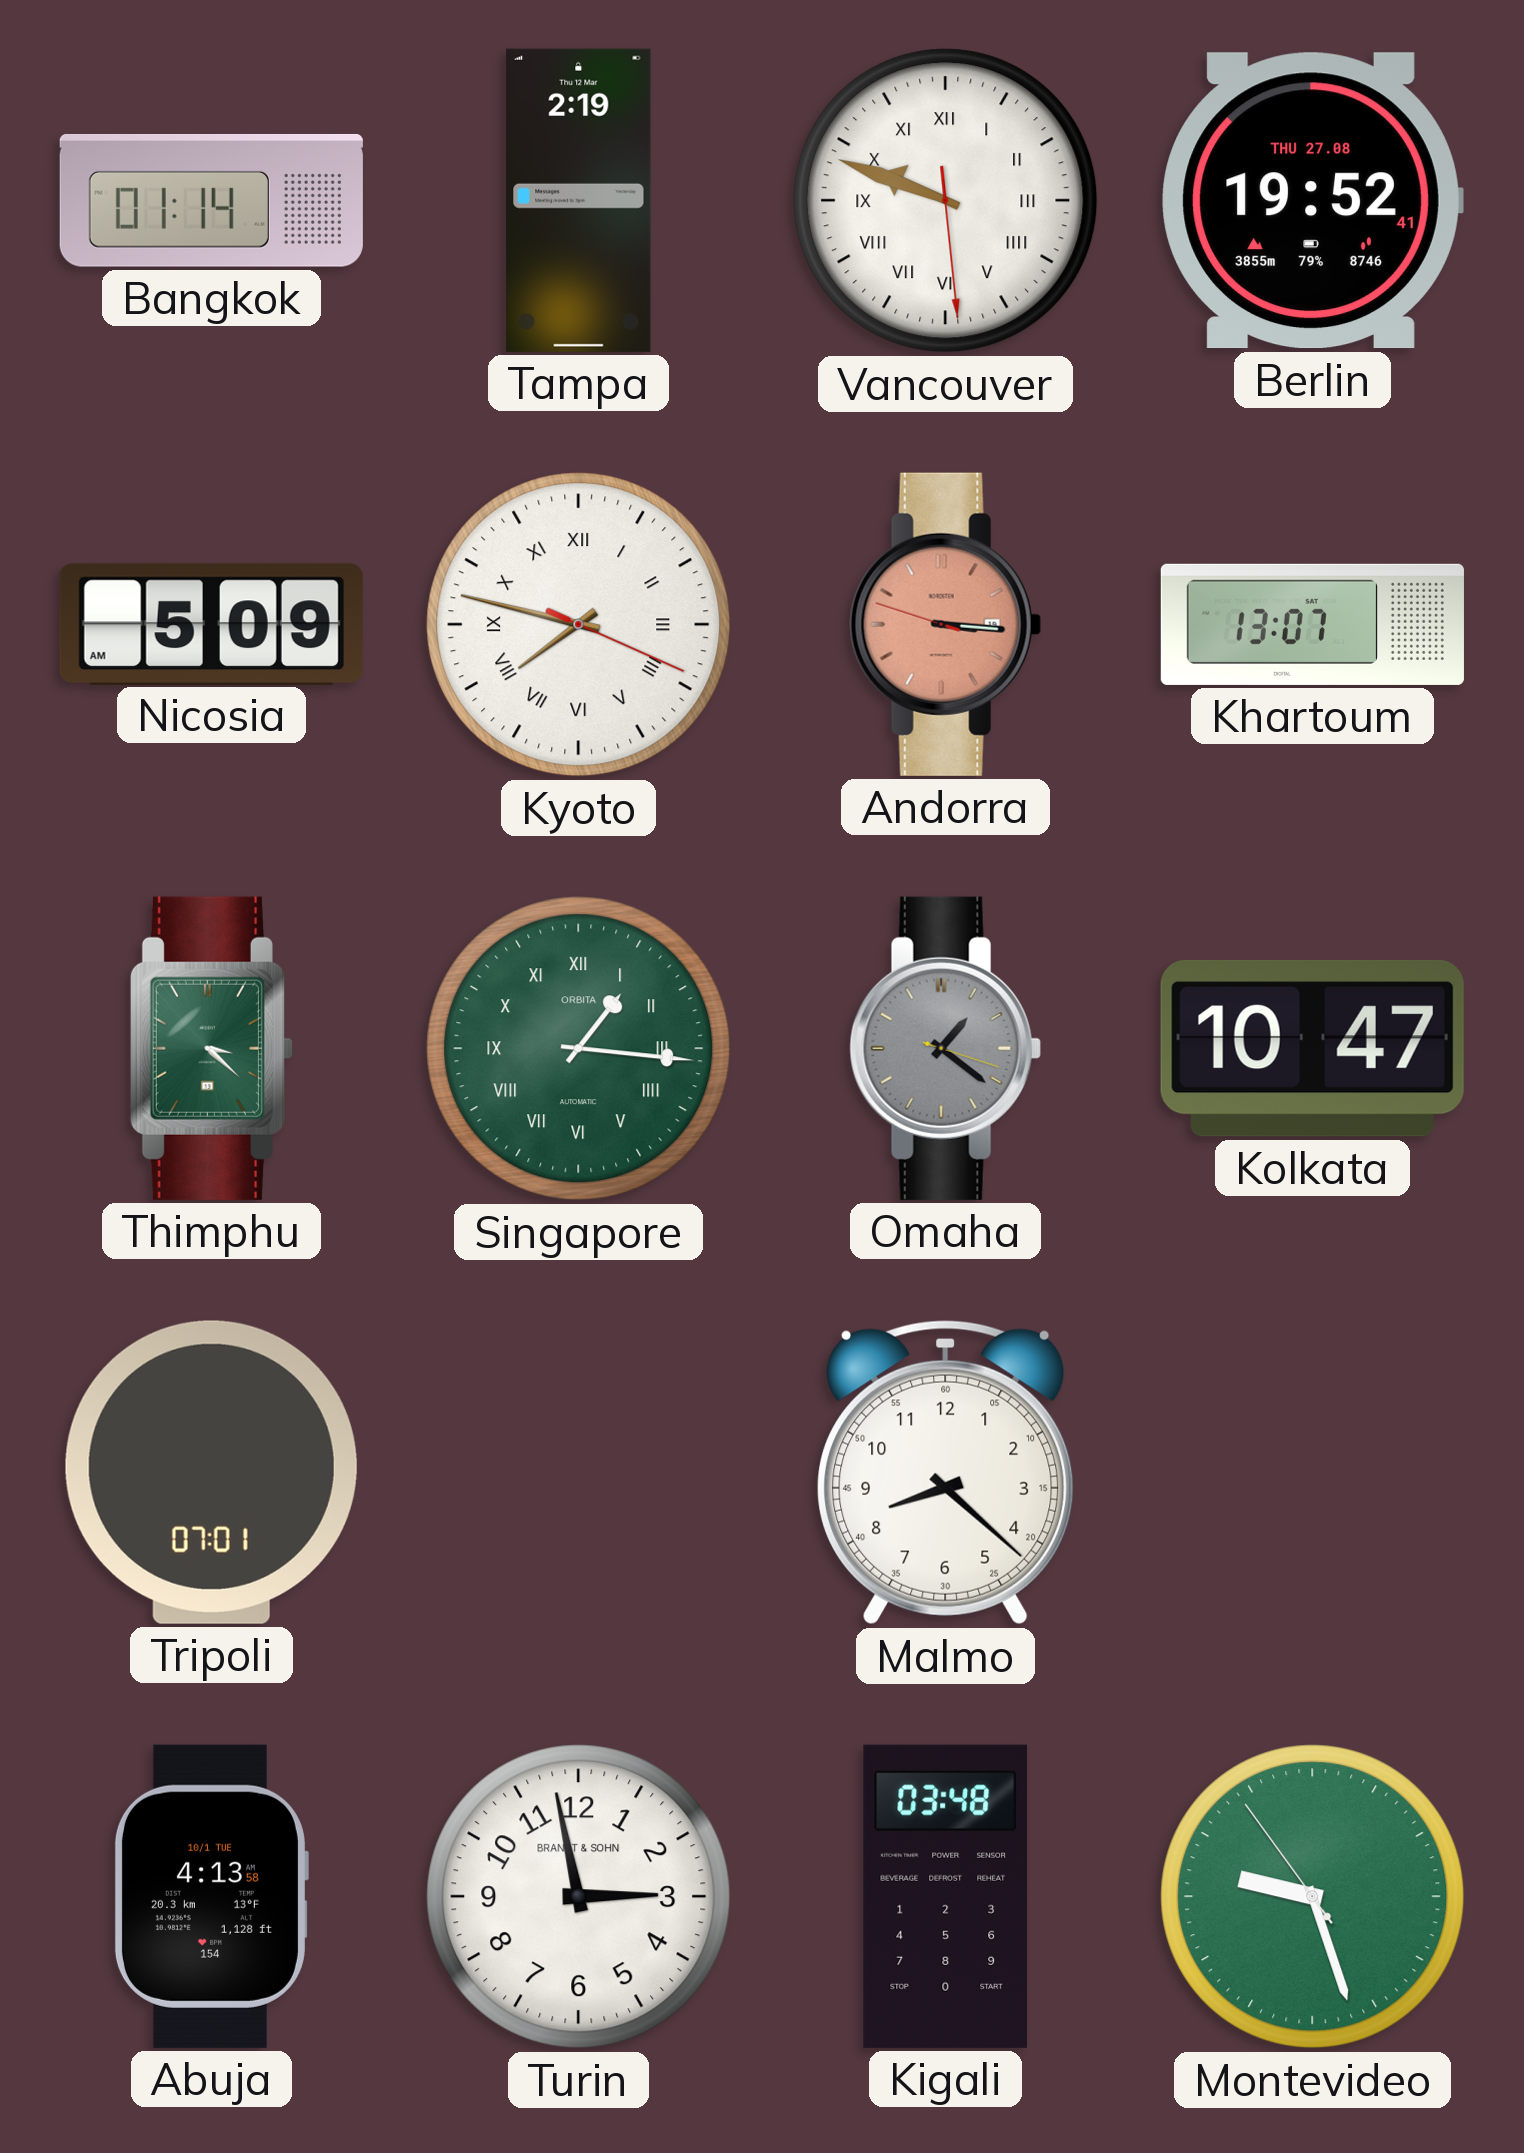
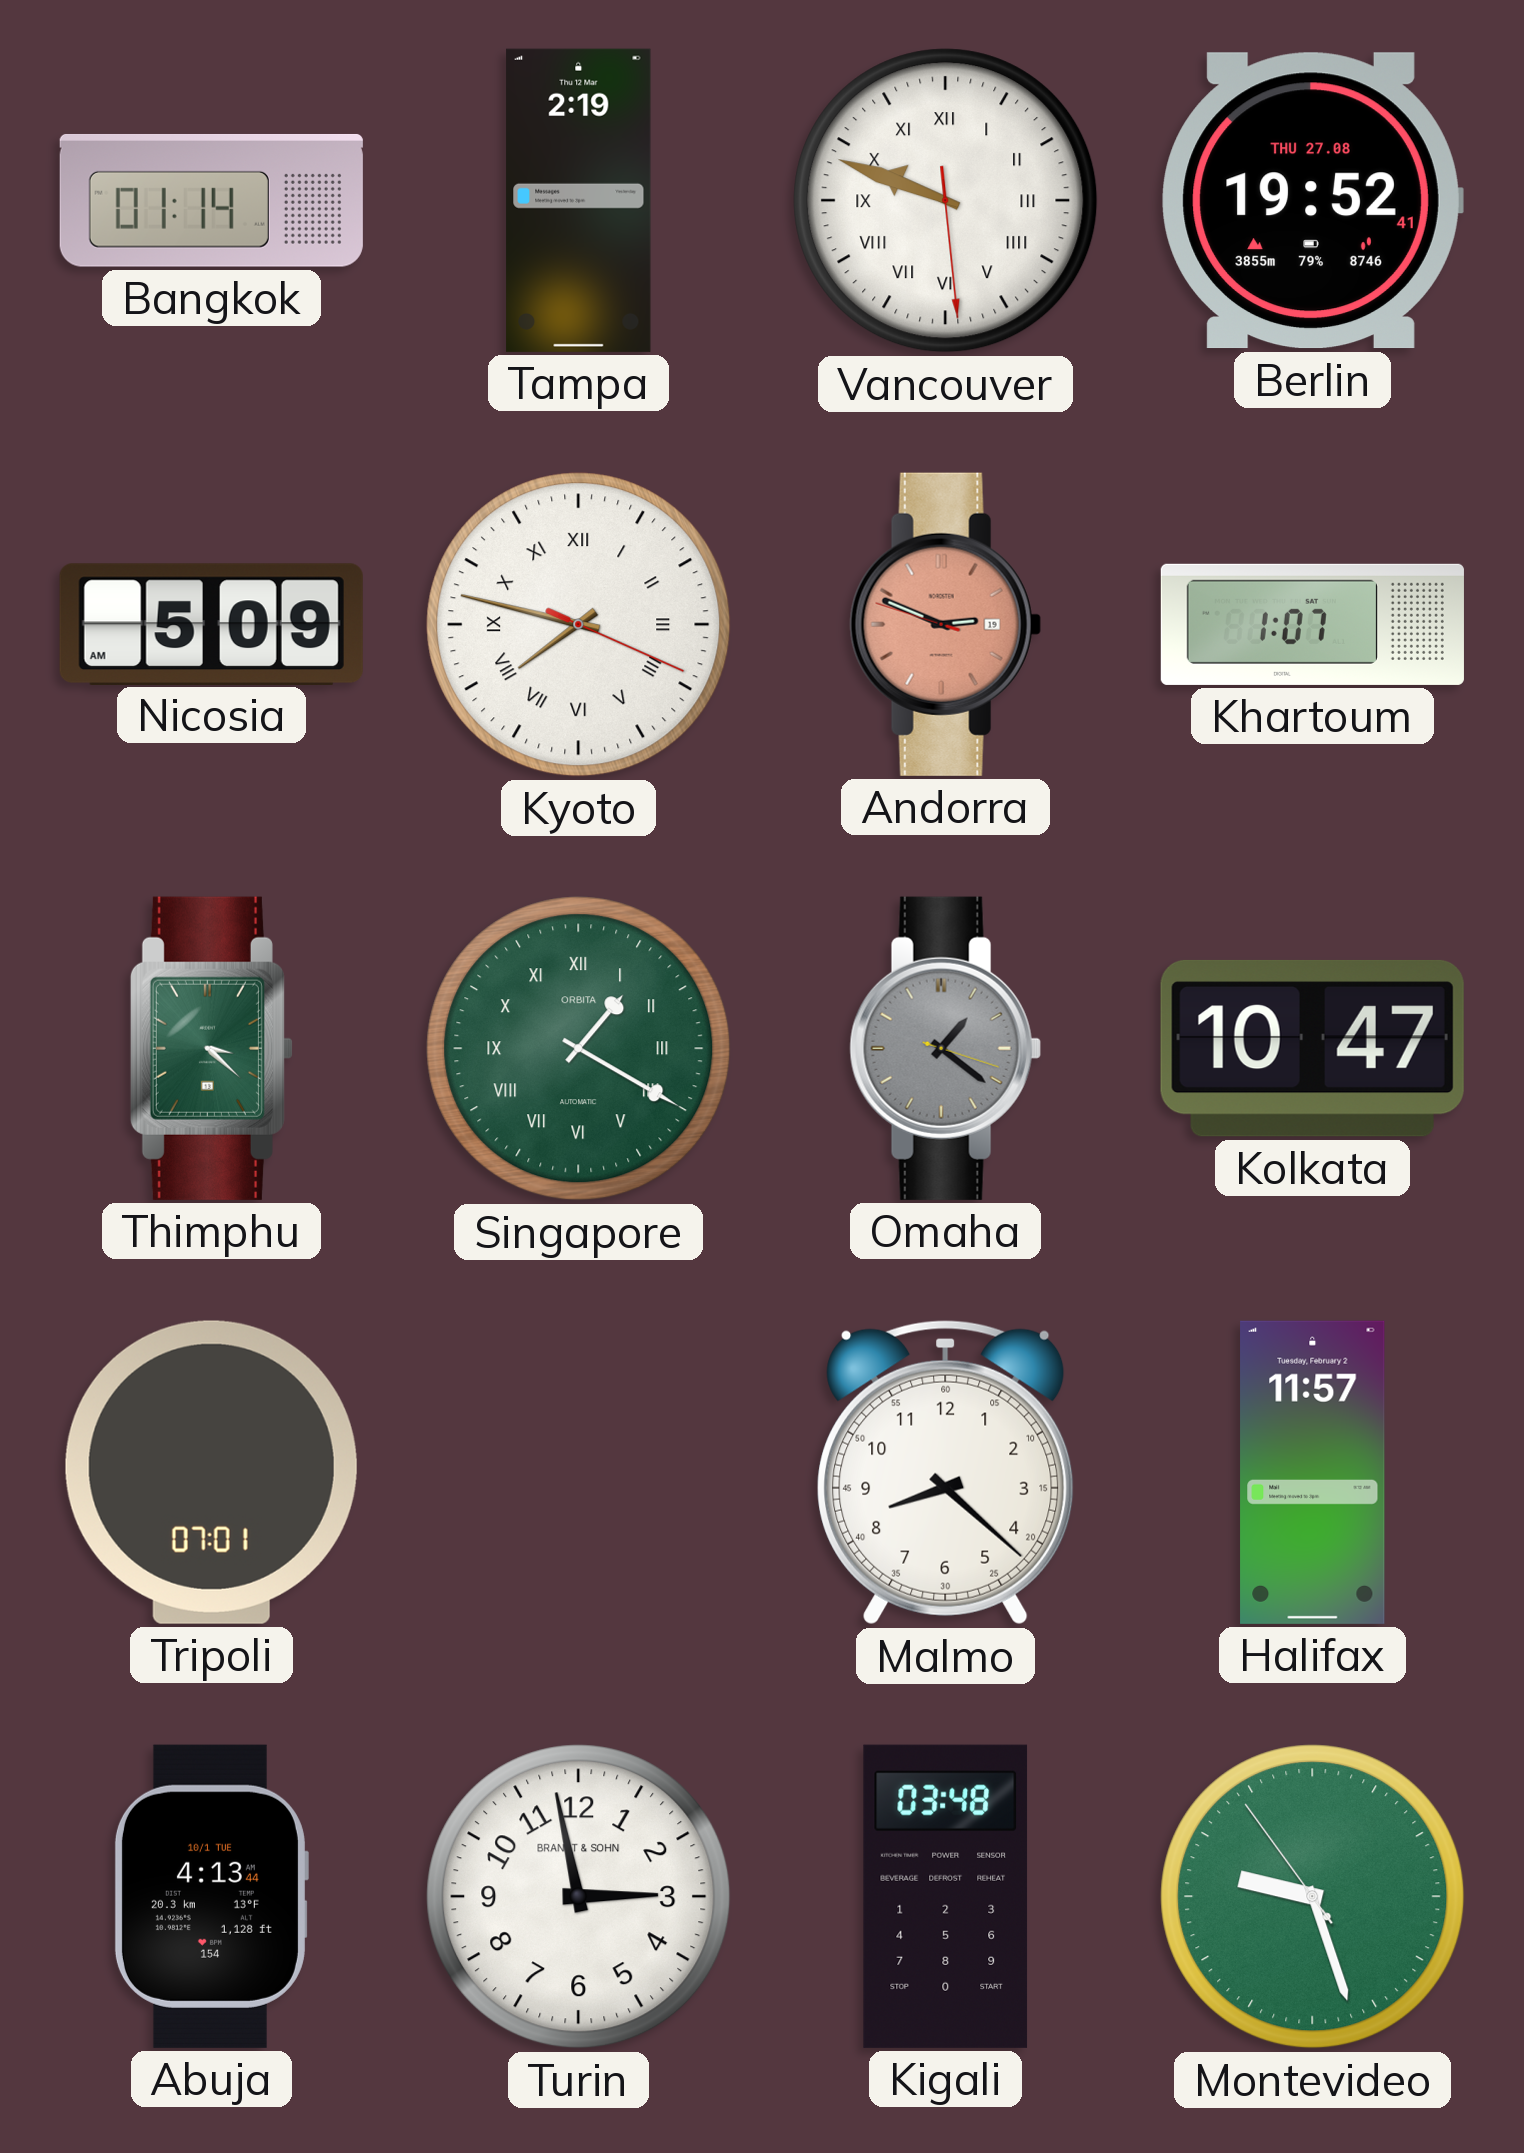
Andorra: 3:15 -> 2:48 (945, 624)
Khartoum: 13:07 -> 1:07 (1312, 624)
Singapore: 1:16 -> 1:20 (579, 1049)
Halifax: none -> 11:57 (1313, 1472)
Abuja: 4:13:58 -> 4:13:44 (211, 1896)
